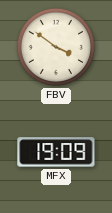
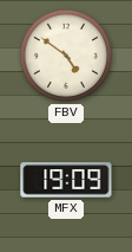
FBV: 3:51 -> 4:51 (66, 56)
